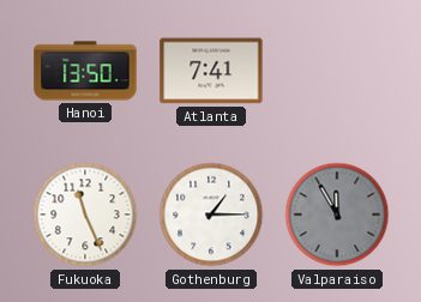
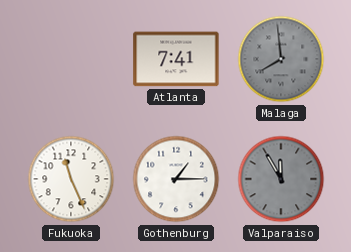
Hanoi: 13:50 -> none (85, 71)
Malaga: none -> 7:59 (281, 59)
